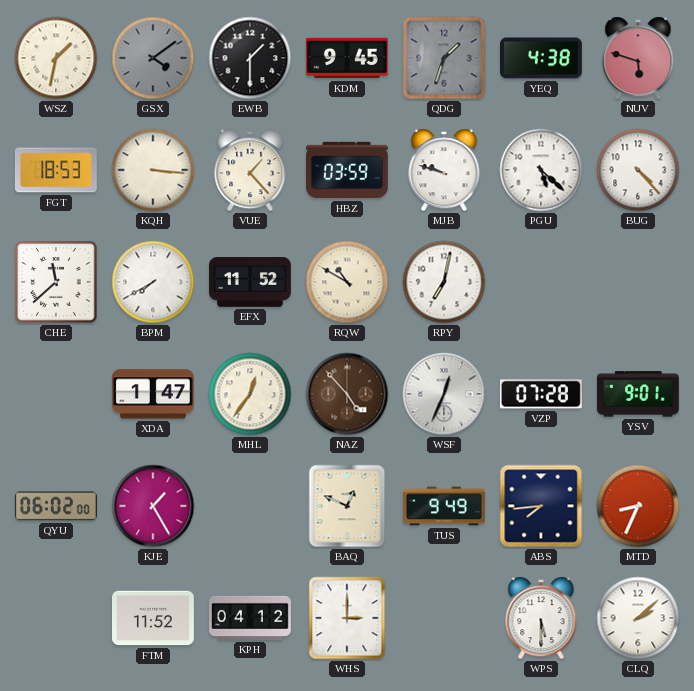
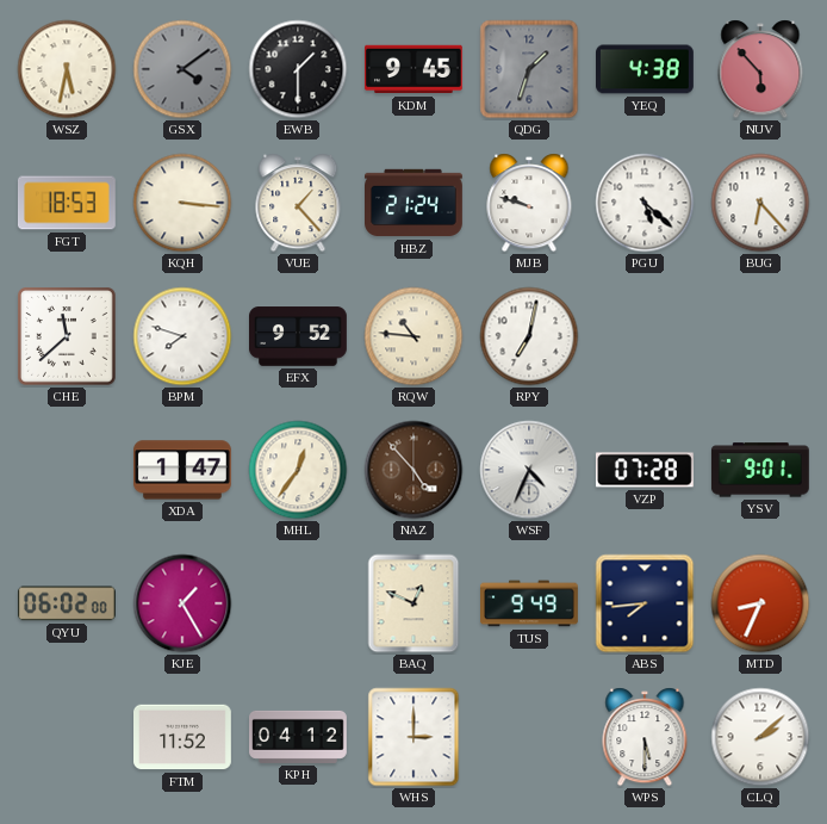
WSZ: 1:32 -> 5:32 (67, 69)
NUV: 5:48 -> 5:53 (760, 69)
HBZ: 03:59 -> 21:24 (415, 203)
BUG: 4:23 -> 6:23 (760, 203)
BPM: 7:40 -> 7:48 (182, 336)
EFX: 11:52 -> 9:52 (299, 336)
RQW: 10:50 -> 10:46 (413, 336)
WSF: 12:34 -> 4:34 (529, 470)
